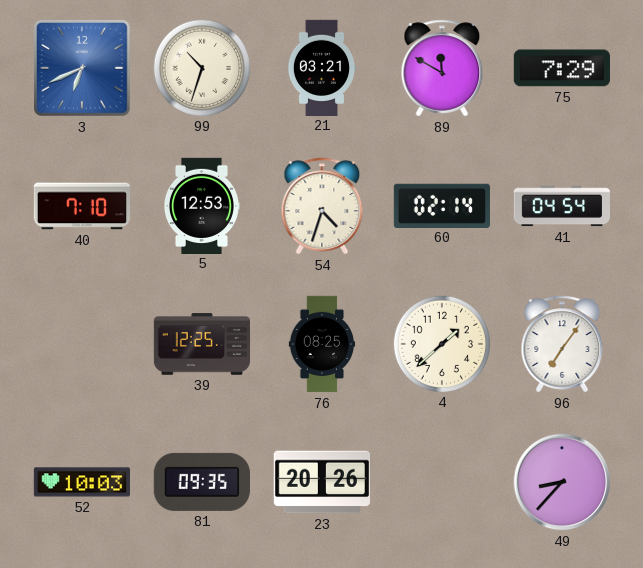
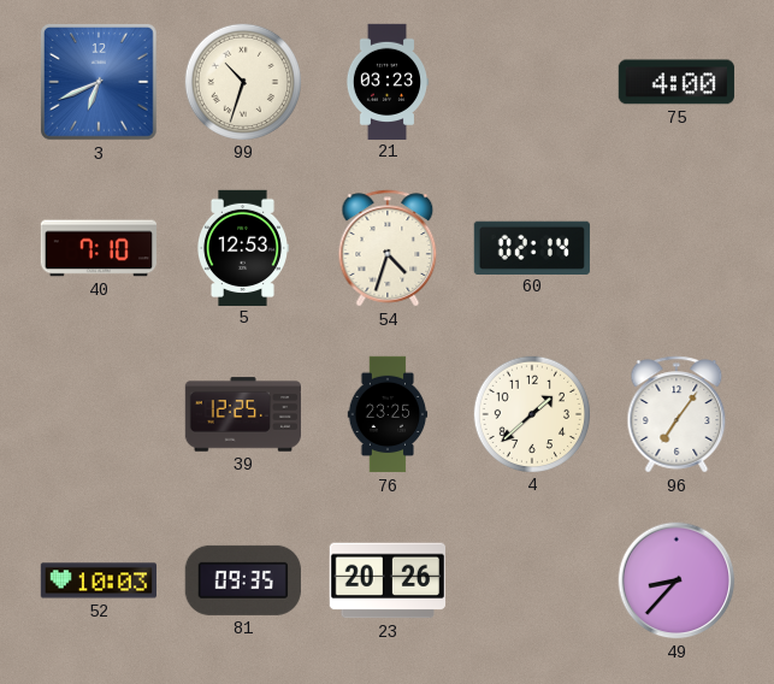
21: 03:21 -> 03:23 (388, 81)
89: 11:50 -> none (442, 68)
75: 7:29 -> 4:00 (676, 82)
41: 04:54 -> none (561, 206)
76: 08:25 -> 23:25 (388, 414)
